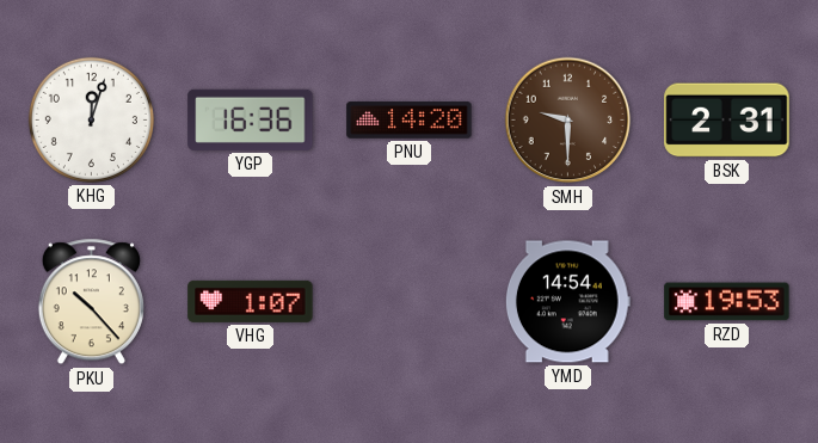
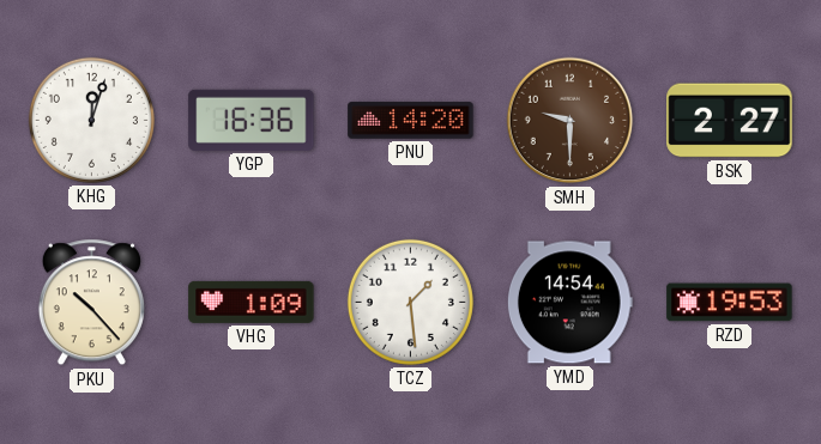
BSK: 2:31 -> 2:27 (730, 121)
VHG: 1:07 -> 1:09 (252, 302)
TCZ: none -> 1:29 (410, 302)
